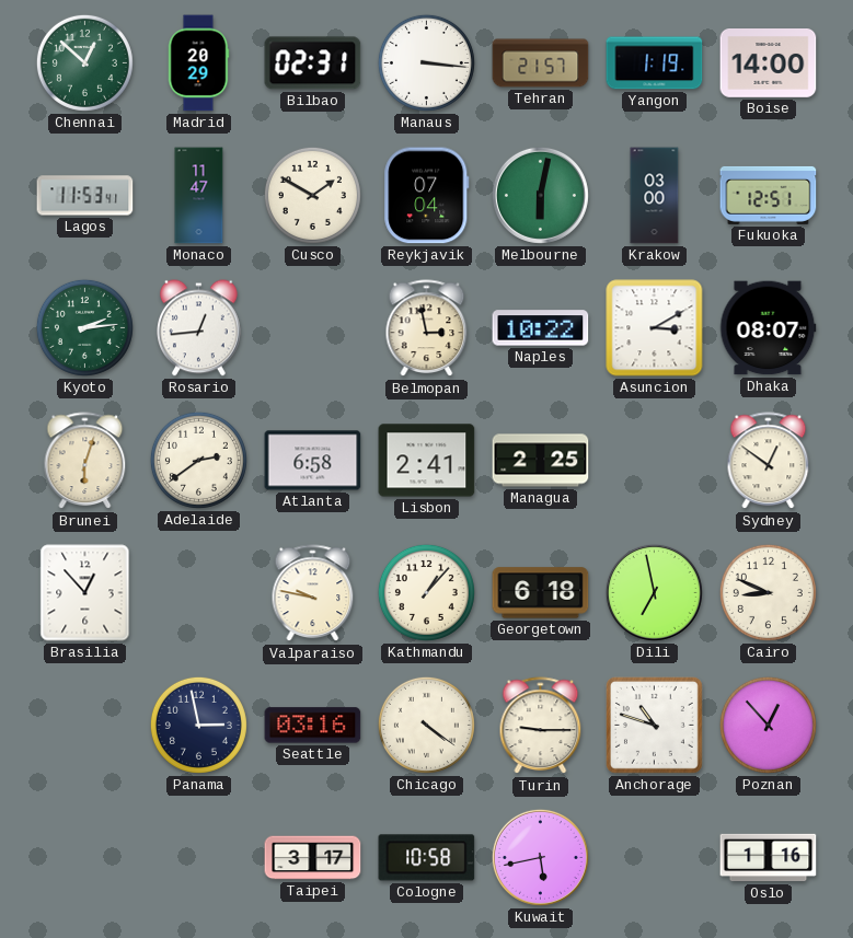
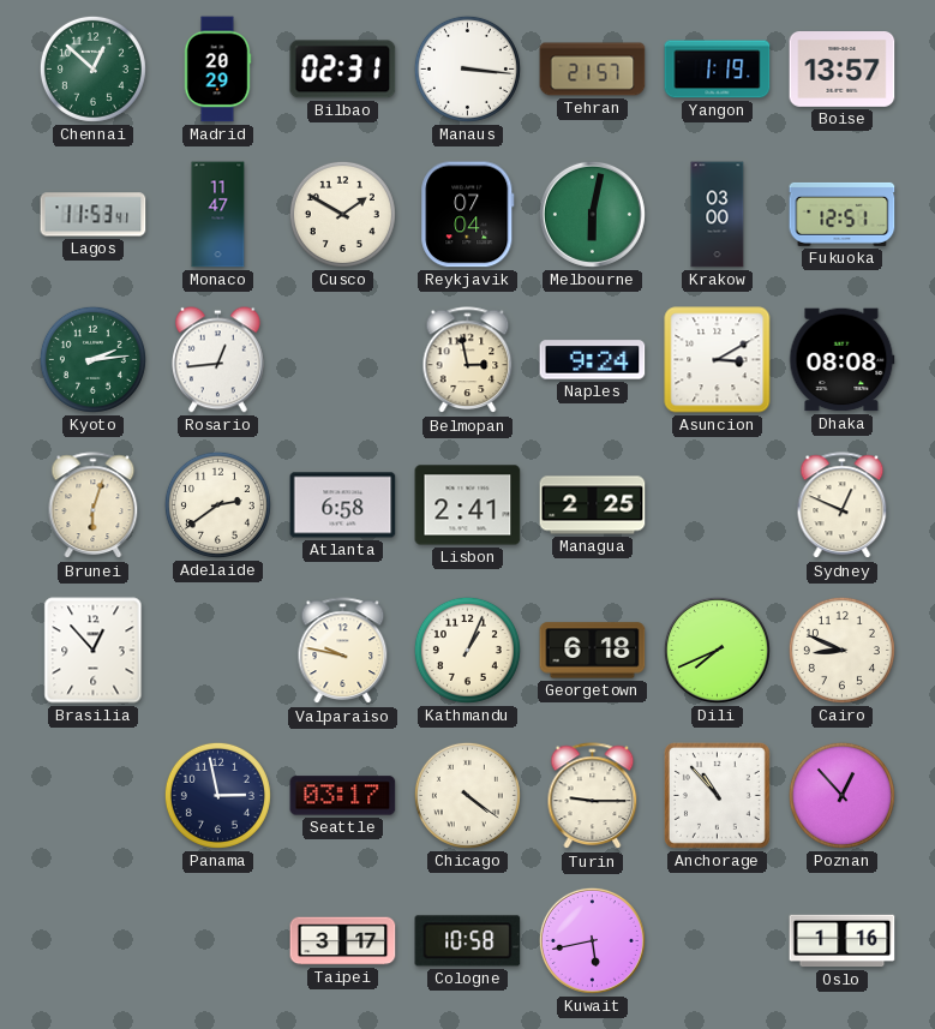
Boise: 14:00 -> 13:57 (843, 70)
Naples: 10:22 -> 9:24 (593, 360)
Dhaka: 08:07 -> 08:08 (841, 360)
Sydney: 12:51 -> 12:49 (843, 505)
Kathmandu: 1:07 -> 1:04 (467, 650)
Dili: 6:58 -> 7:41 (717, 650)
Seattle: 03:16 -> 03:17 (343, 796)
Anchorage: 10:48 -> 10:53 (717, 795)
